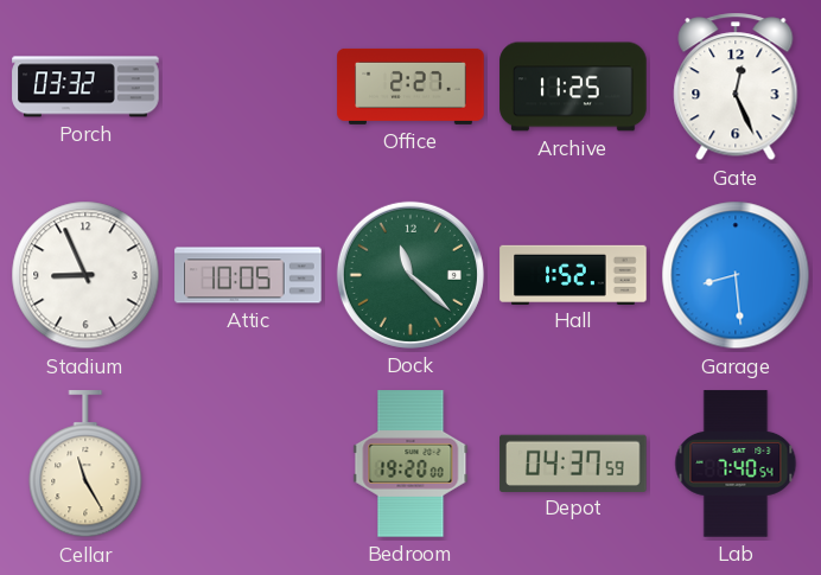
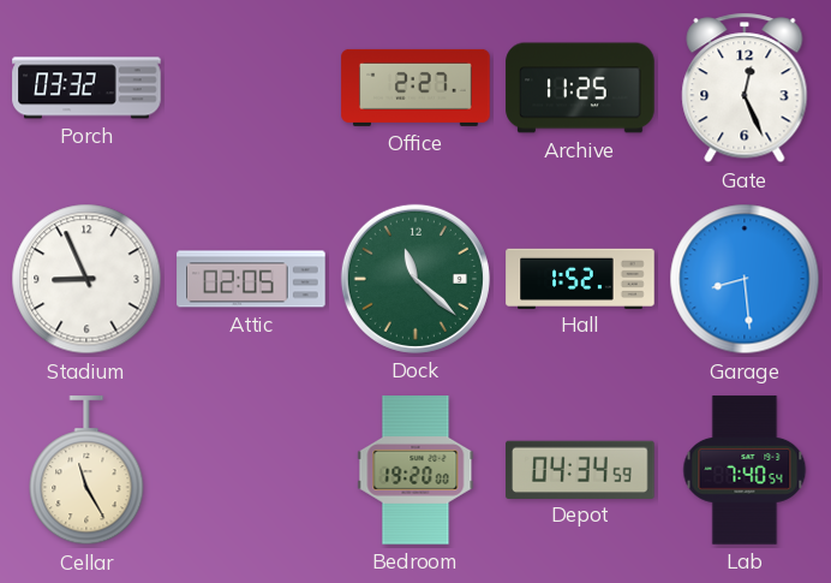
Attic: 10:05 -> 02:05 (251, 279)
Depot: 04:37 -> 04:34 (580, 469)
